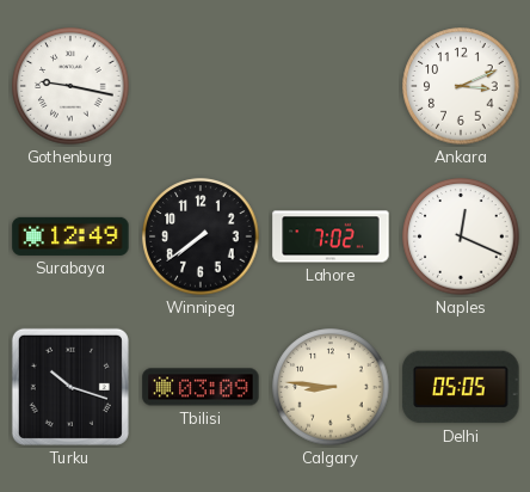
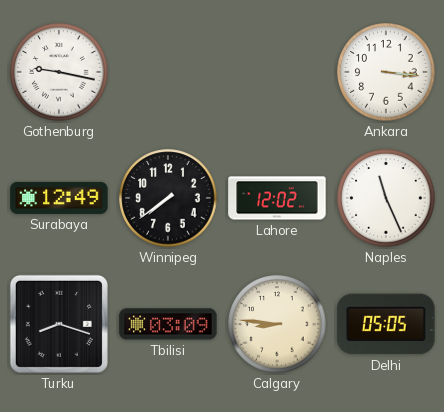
Ankara: 3:11 -> 3:16 (386, 72)
Lahore: 7:02 -> 12:02 (277, 198)
Naples: 12:19 -> 11:26 (386, 198)
Turku: 10:18 -> 8:18 (59, 324)
